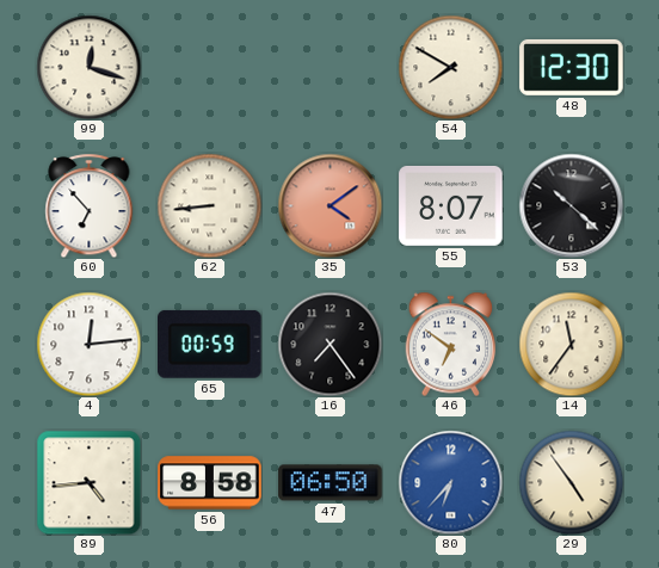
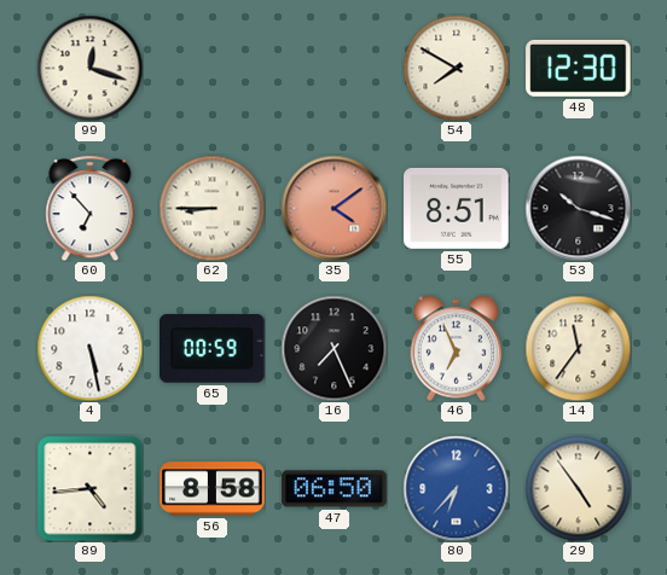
62: 8:44 -> 8:45 (211, 208)
55: 8:07 -> 8:51 (457, 208)
53: 10:22 -> 10:18 (578, 208)
4: 12:14 -> 5:28 (89, 348)
16: 7:24 -> 7:26 (333, 348)
46: 6:51 -> 6:56 (457, 348)
